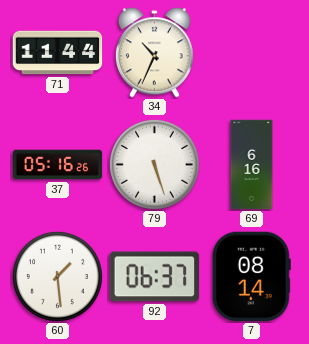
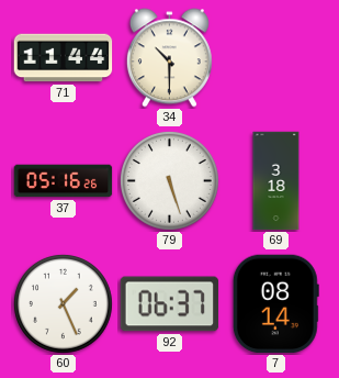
34: 10:34 -> 10:30 (169, 58)
69: 6:16 -> 3:18 (276, 181)
60: 1:29 -> 1:26 (63, 303)
